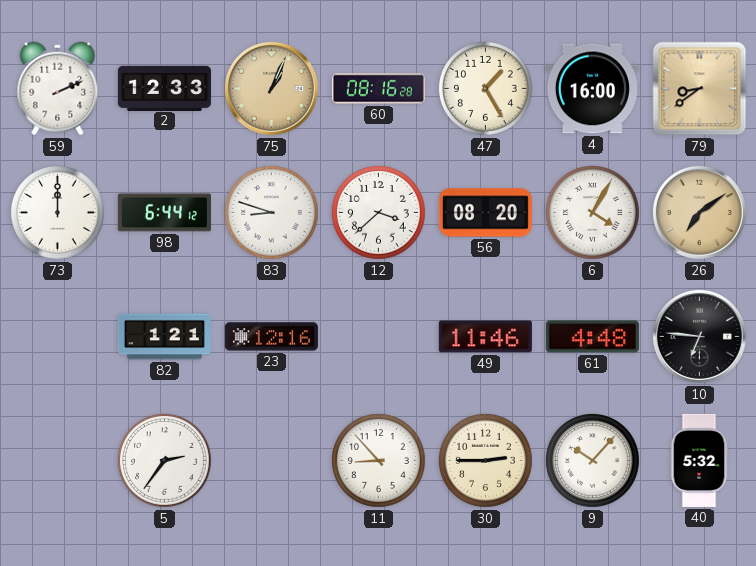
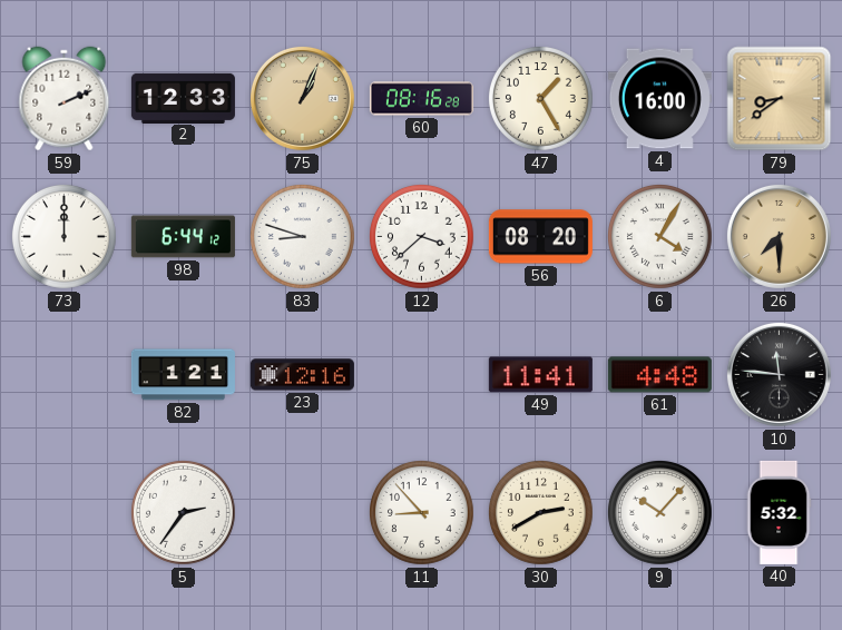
26: 7:09 -> 7:30 (779, 236)
49: 11:46 -> 11:41 (540, 375)
10: 6:46 -> 11:46 (779, 374)
30: 2:45 -> 2:40 (541, 513)
